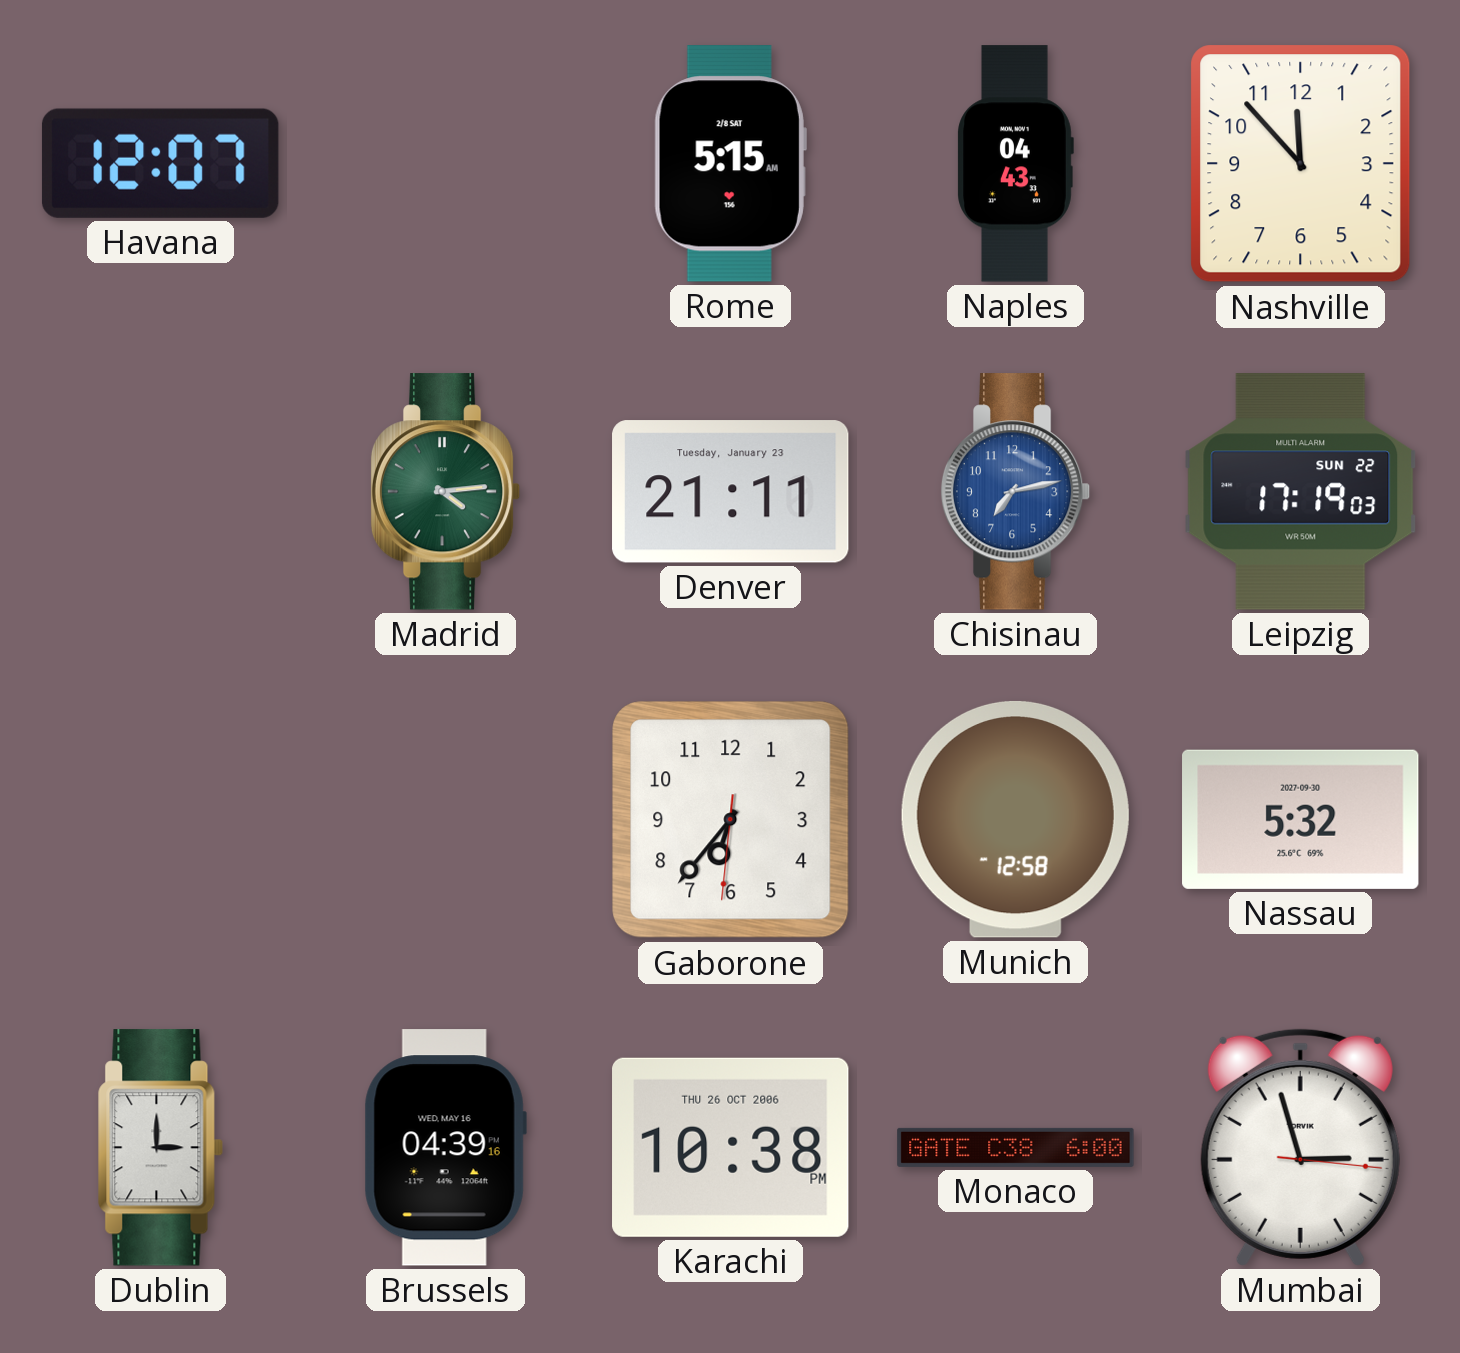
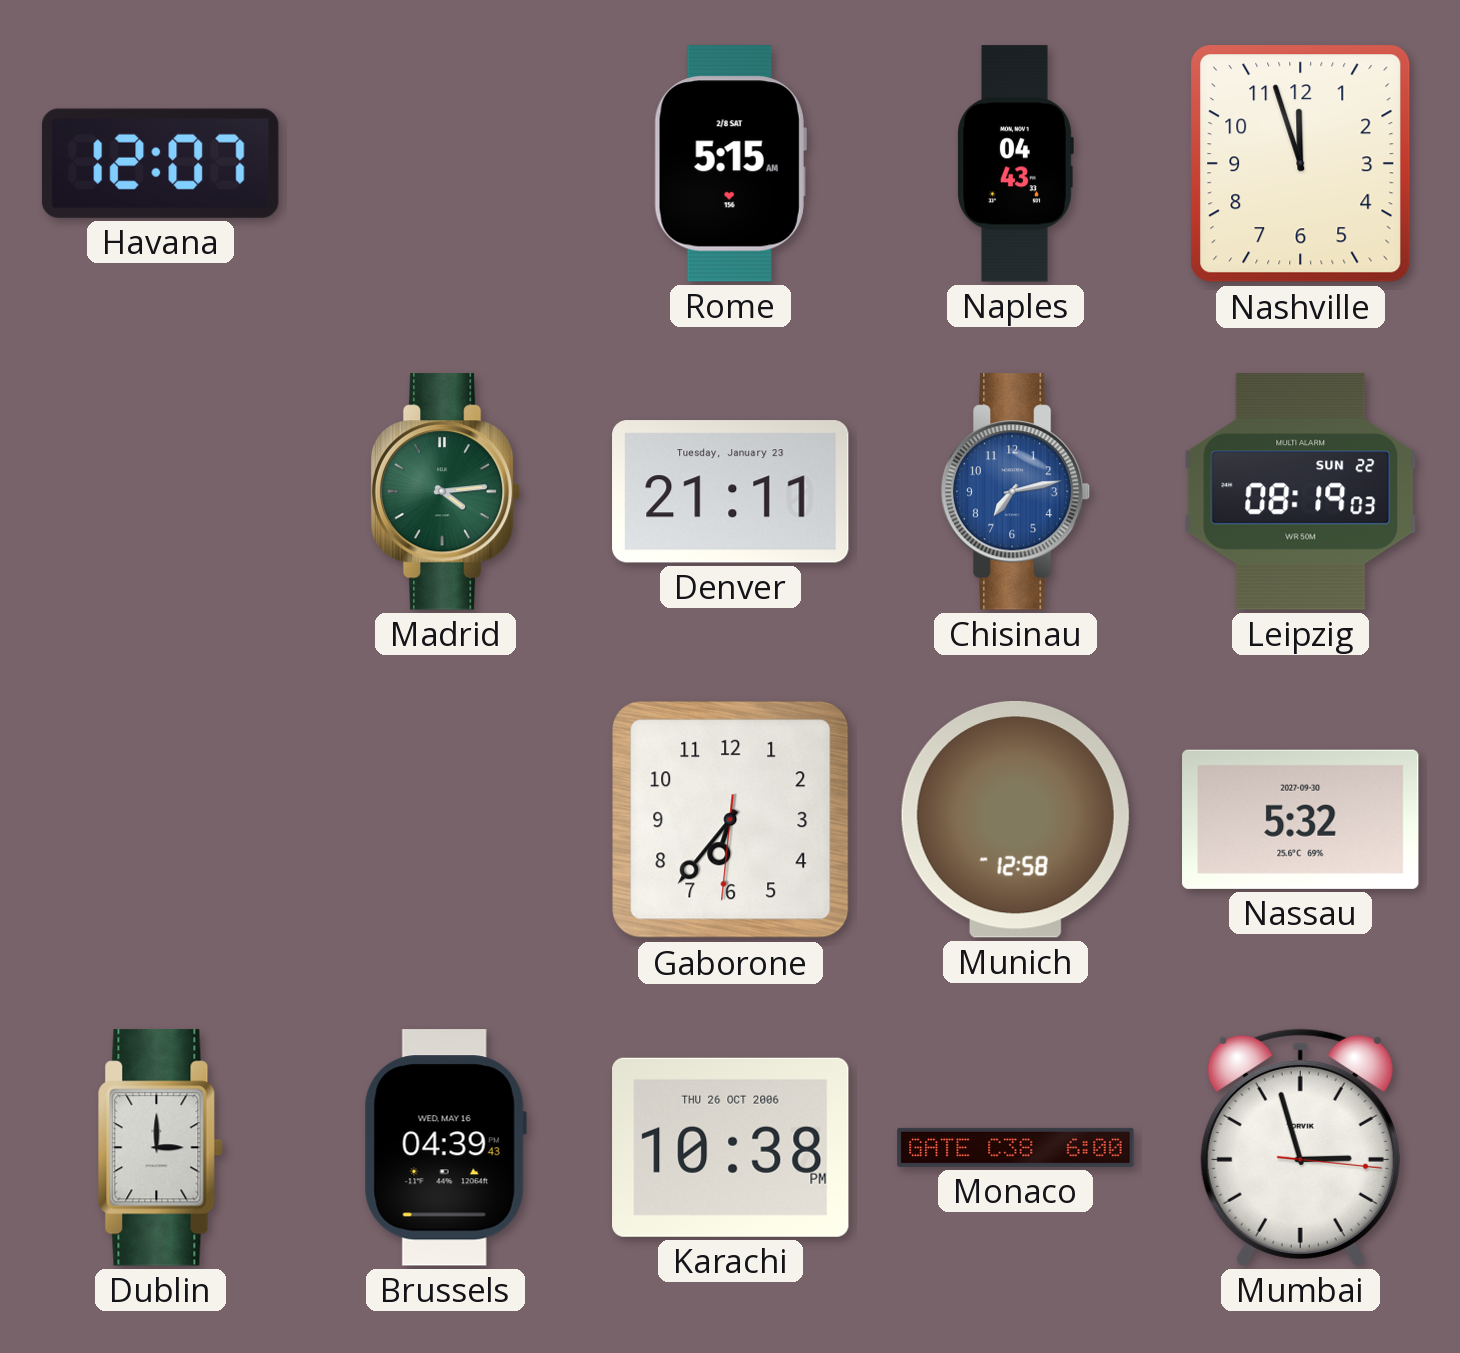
Nashville: 11:53 -> 11:57 (1301, 164)
Leipzig: 17:19 -> 08:19 (1301, 492)
Brussels: 04:39:16 -> 04:39:43 (445, 1148)
